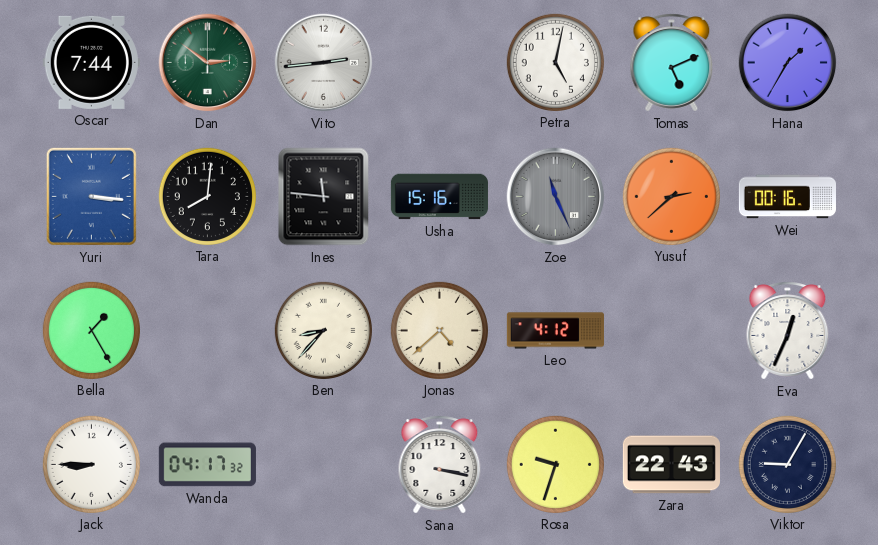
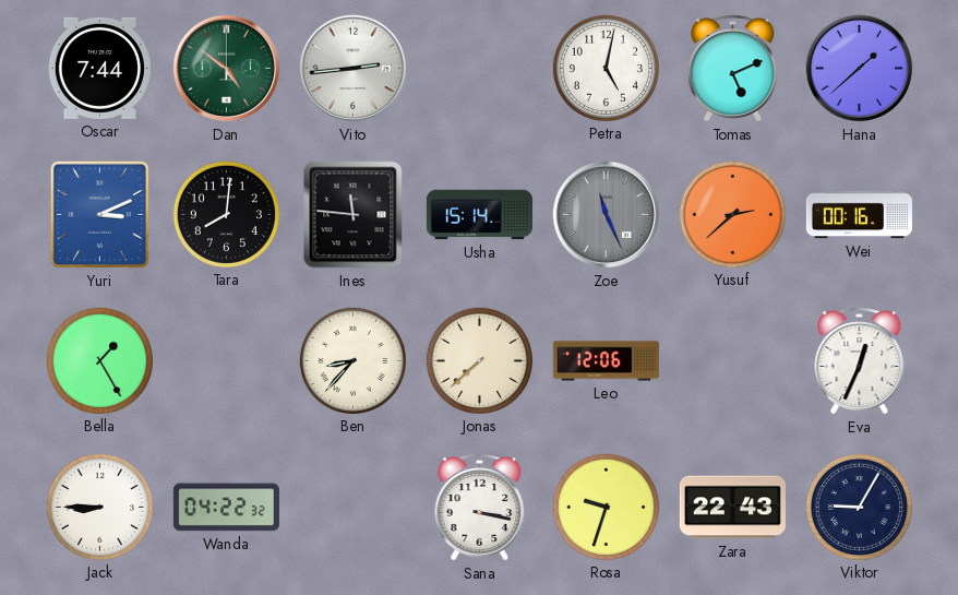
Dan: 2:51 -> 4:51 (227, 69)
Hana: 1:35 -> 1:38 (860, 69)
Yuri: 3:16 -> 3:11 (99, 214)
Usha: 15:16 -> 15:14 (479, 215)
Jonas: 4:38 -> 7:38 (479, 360)
Leo: 4:12 -> 12:06 (606, 361)
Wanda: 04:17 -> 04:22 (226, 508)
